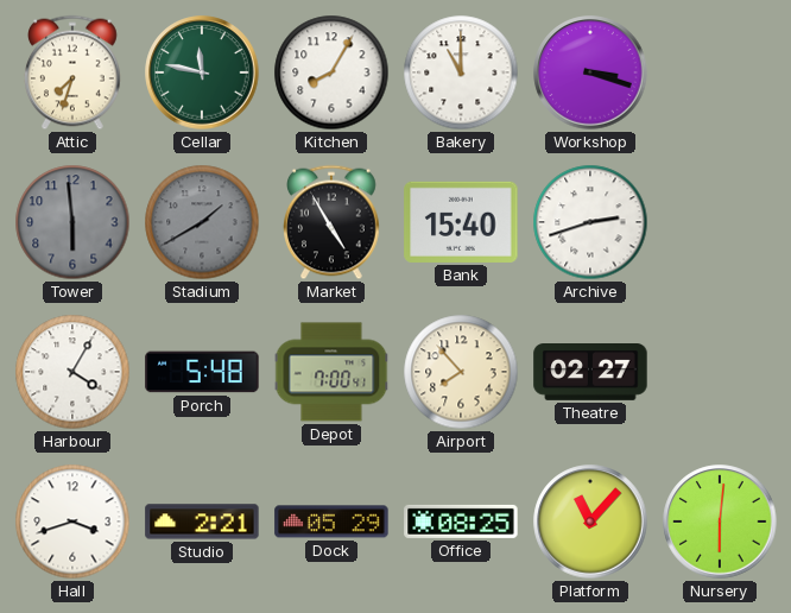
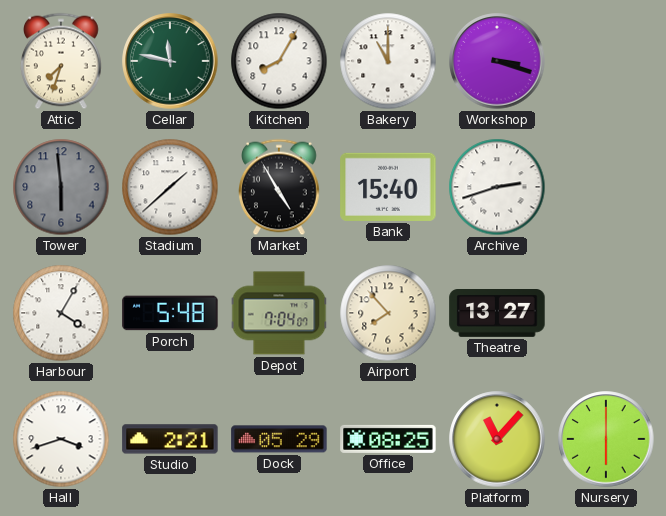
Stadium: 1:40 -> 1:38 (170, 187)
Stadium dial: grey -> white (170, 187)
Depot: 7:00 -> 7:04 (279, 313)
Theatre: 02:27 -> 13:27 (497, 314)
Nursery: 6:01 -> 6:00 (606, 439)
